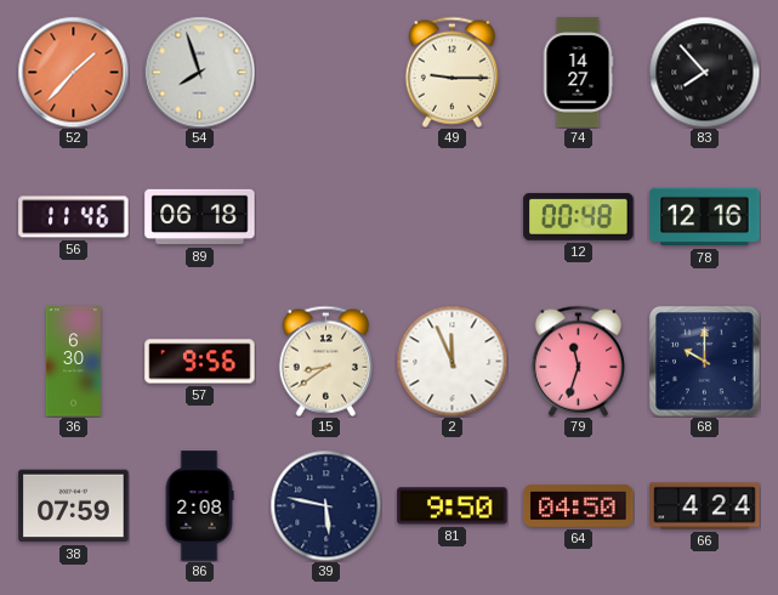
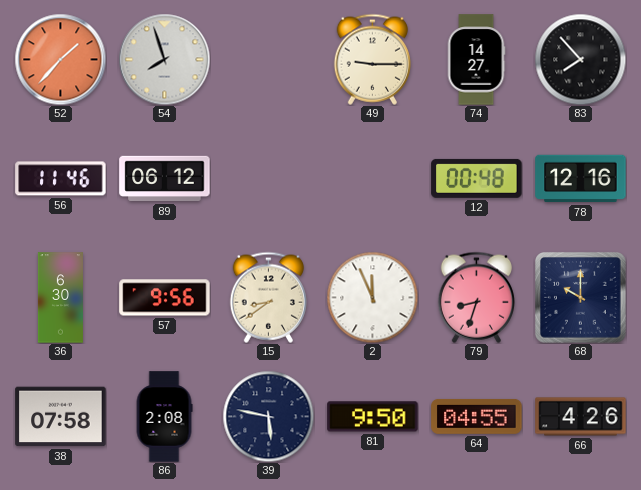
89: 06:18 -> 06:12 (165, 179)
79: 11:33 -> 8:33 (476, 297)
38: 07:59 -> 07:58 (61, 417)
64: 04:50 -> 04:55 (477, 416)
66: 4:24 -> 4:26 (581, 417)
